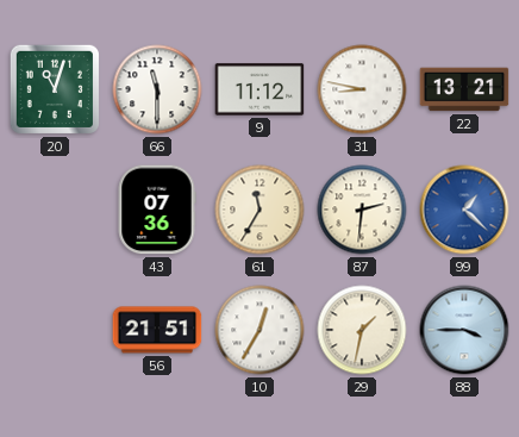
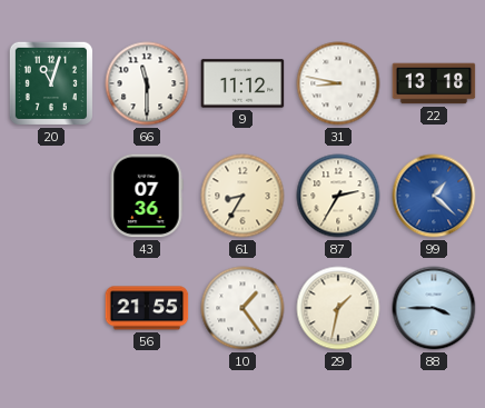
22: 13:21 -> 13:18 (434, 83)
61: 11:35 -> 8:35 (242, 196)
87: 2:31 -> 2:35 (338, 196)
56: 21:51 -> 21:55 (147, 308)
10: 12:35 -> 1:24 (242, 308)
